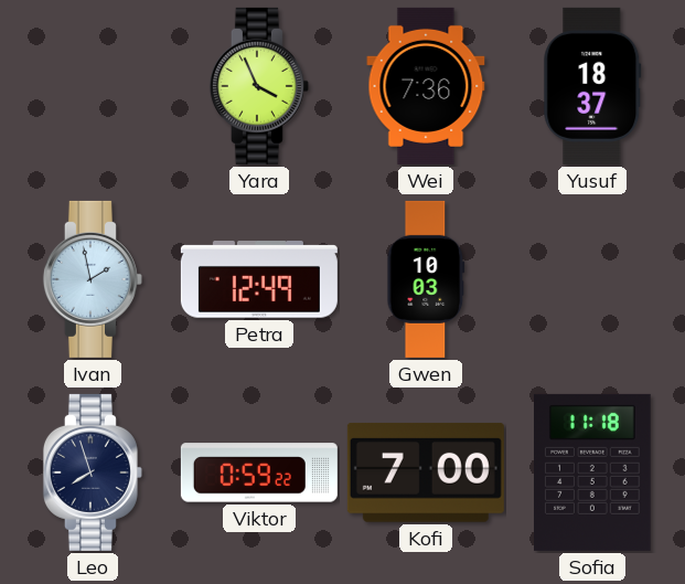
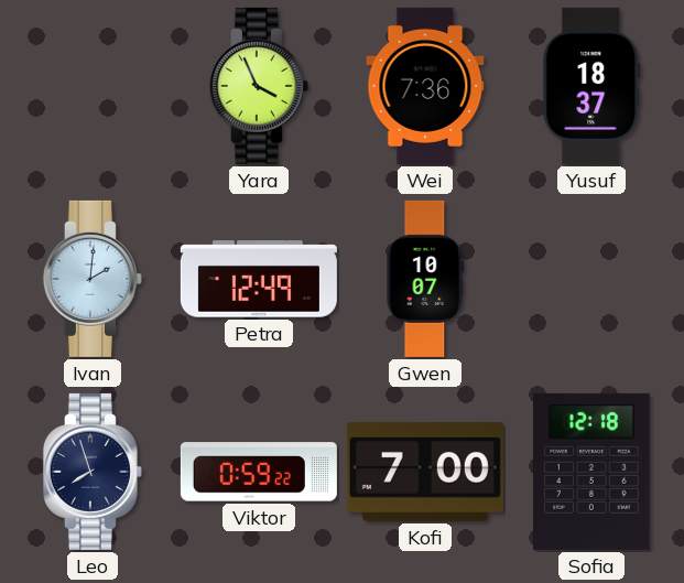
Ivan: 1:58 -> 2:01 (93, 279)
Gwen: 10:03 -> 10:07 (425, 279)
Sofia: 11:18 -> 12:18 (593, 472)
